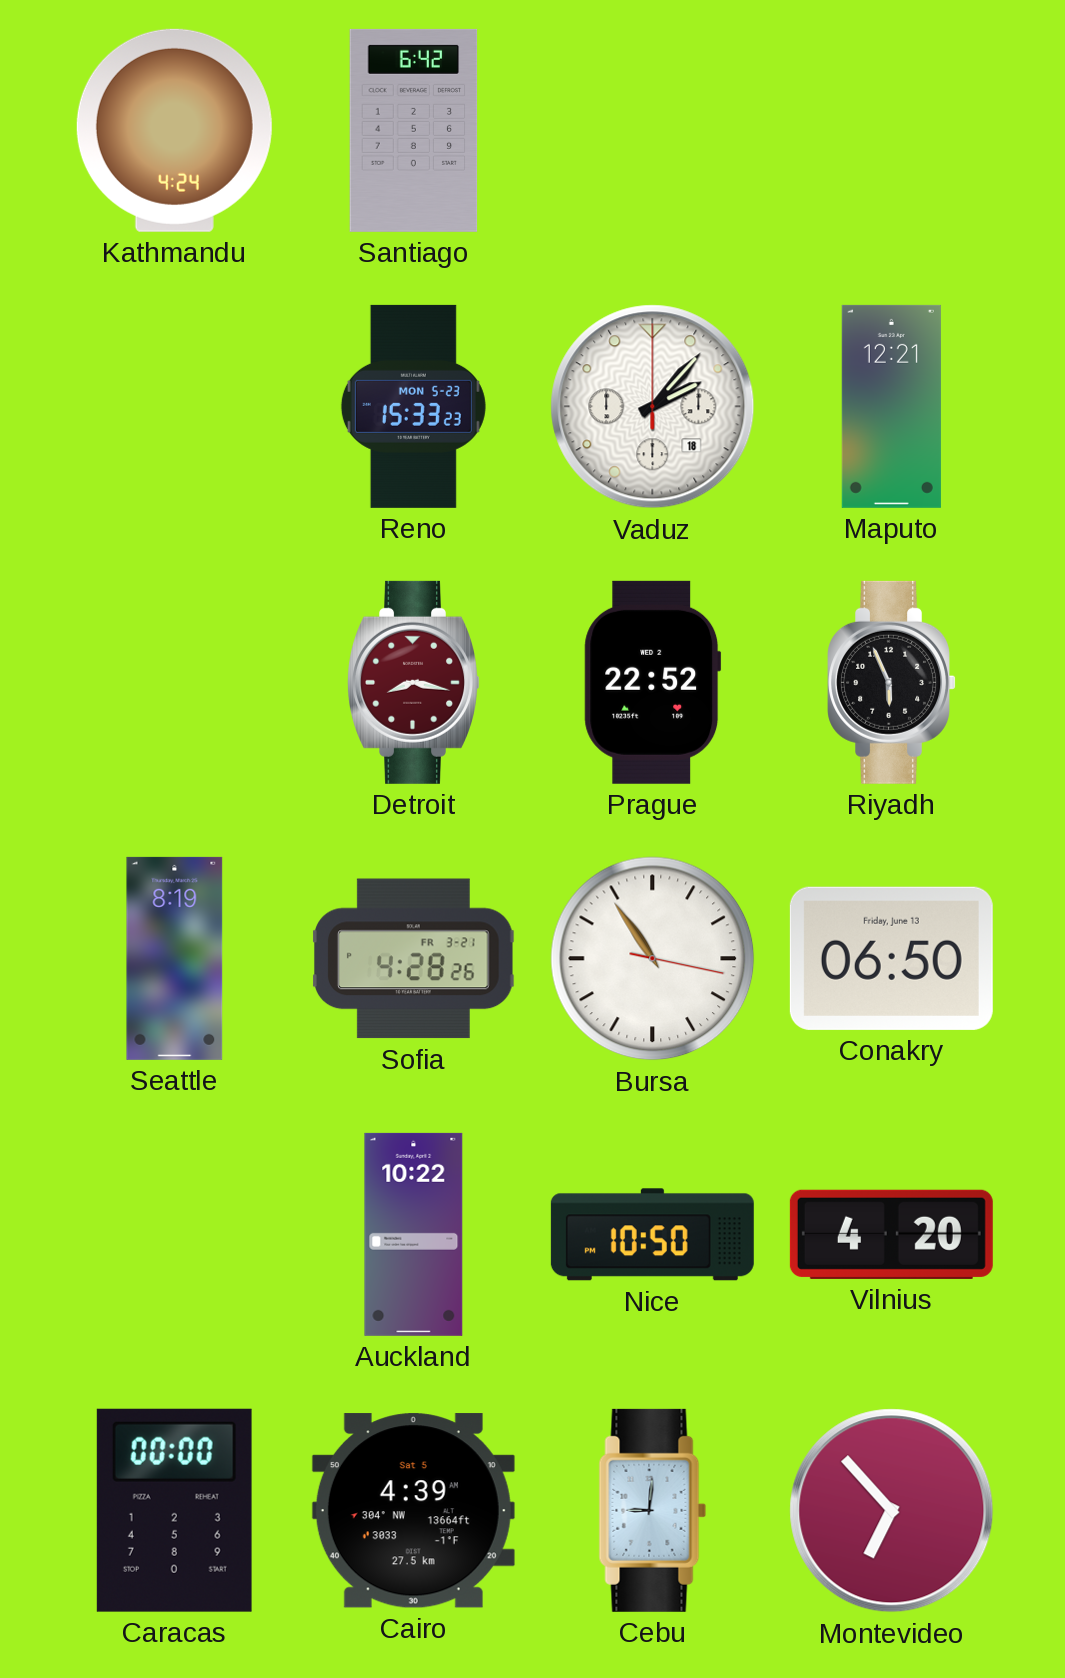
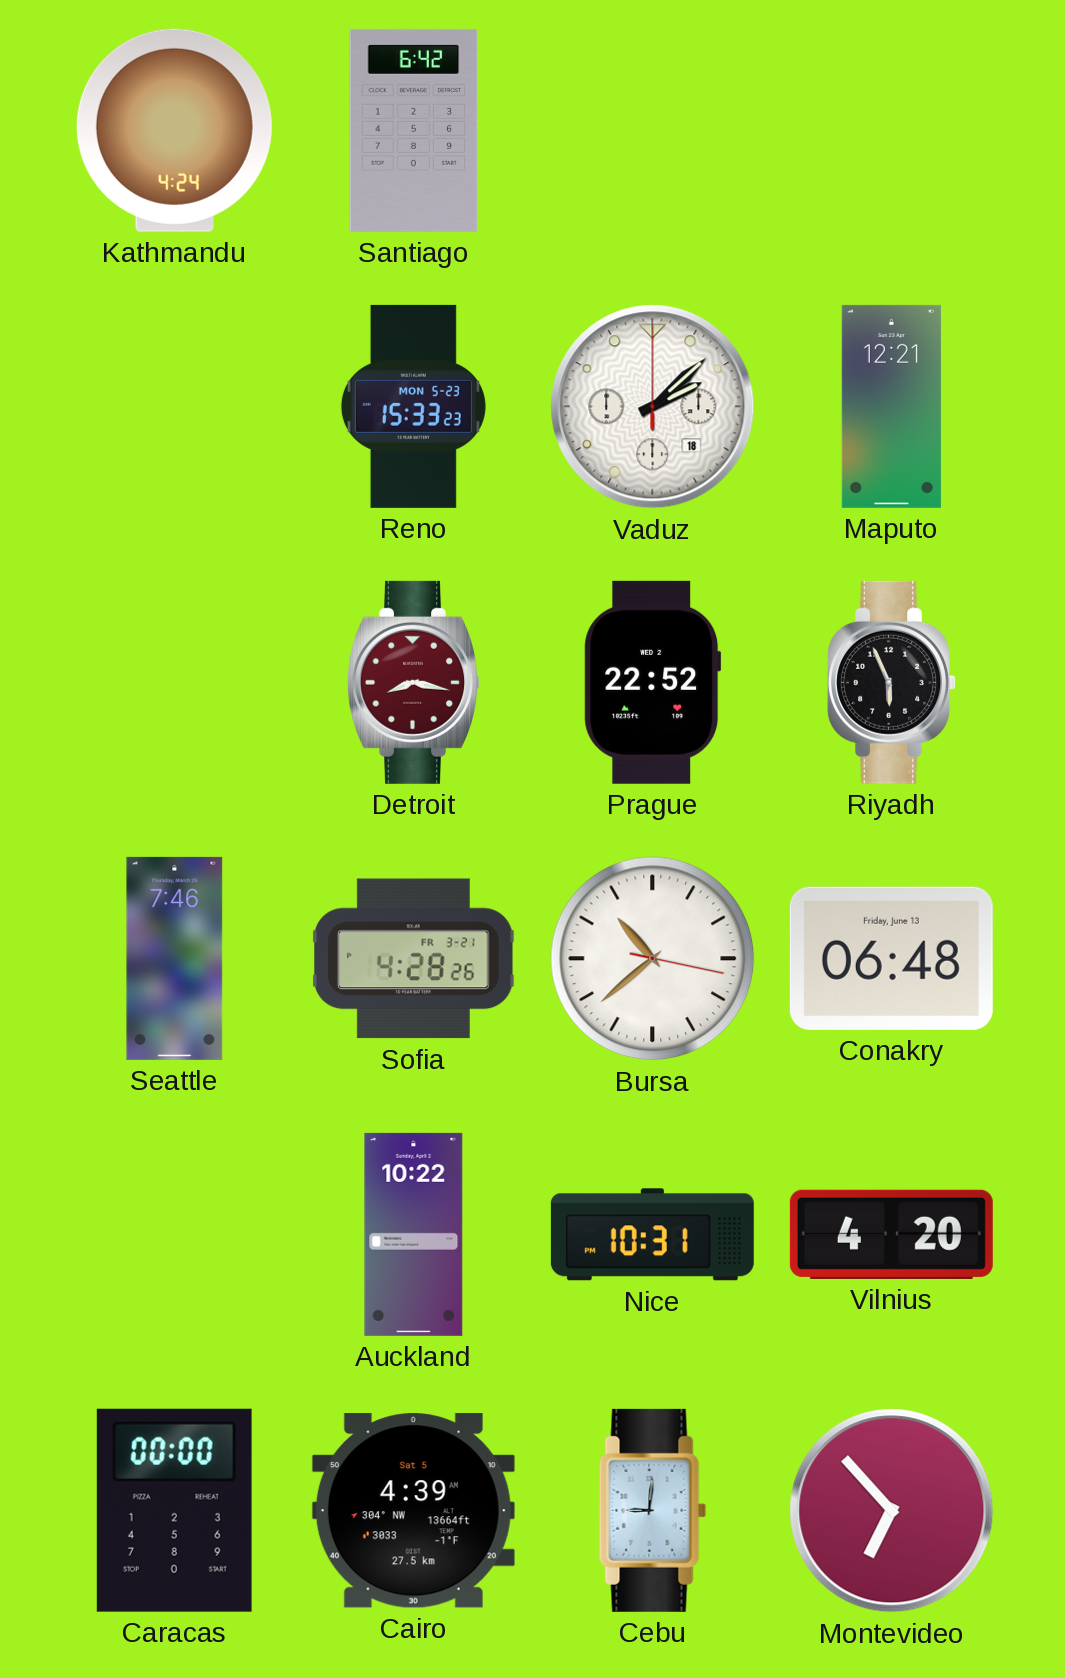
Vaduz: 2:07 -> 2:08 (653, 407)
Seattle: 8:19 -> 7:46 (175, 958)
Bursa: 10:54 -> 10:38 (653, 959)
Conakry: 06:50 -> 06:48 (891, 958)
Nice: 10:50 -> 10:31 (652, 1235)
